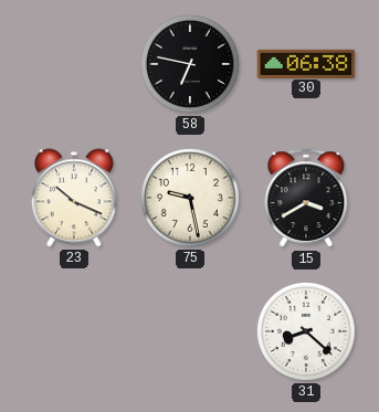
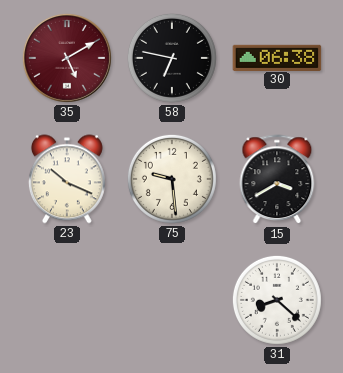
35: none -> 5:10 (67, 58)
75: 9:28 -> 9:29 (172, 179)
